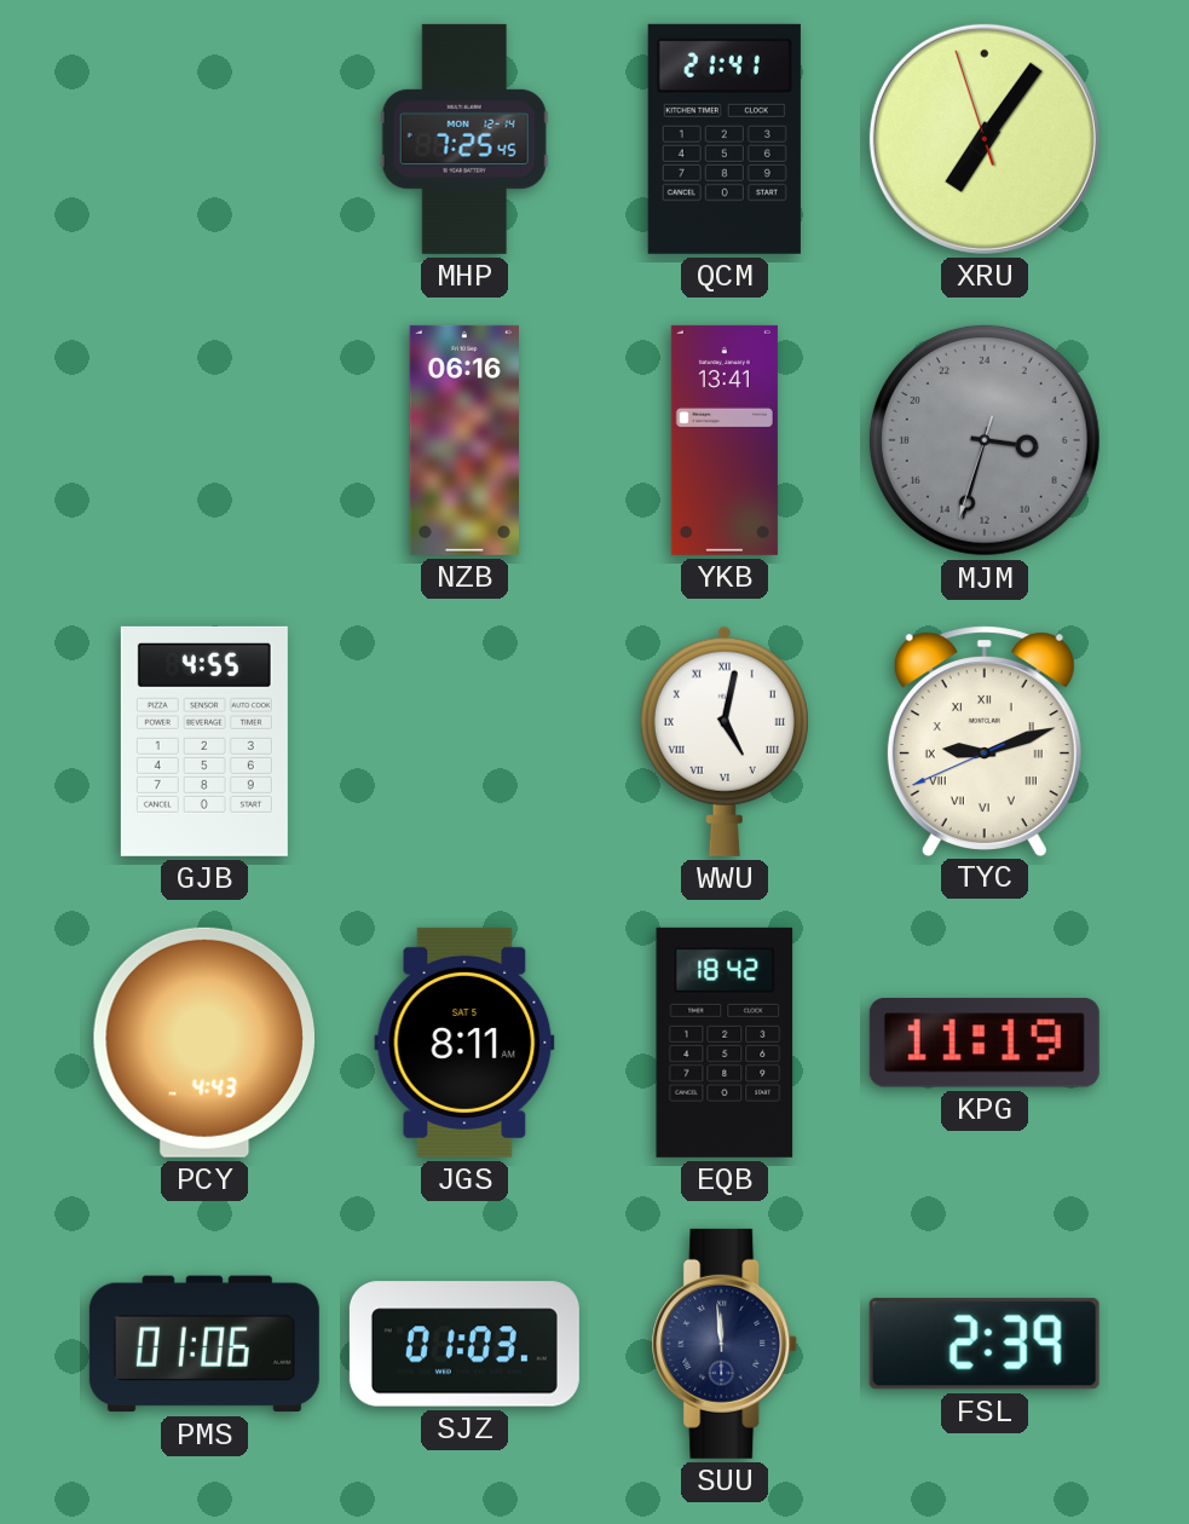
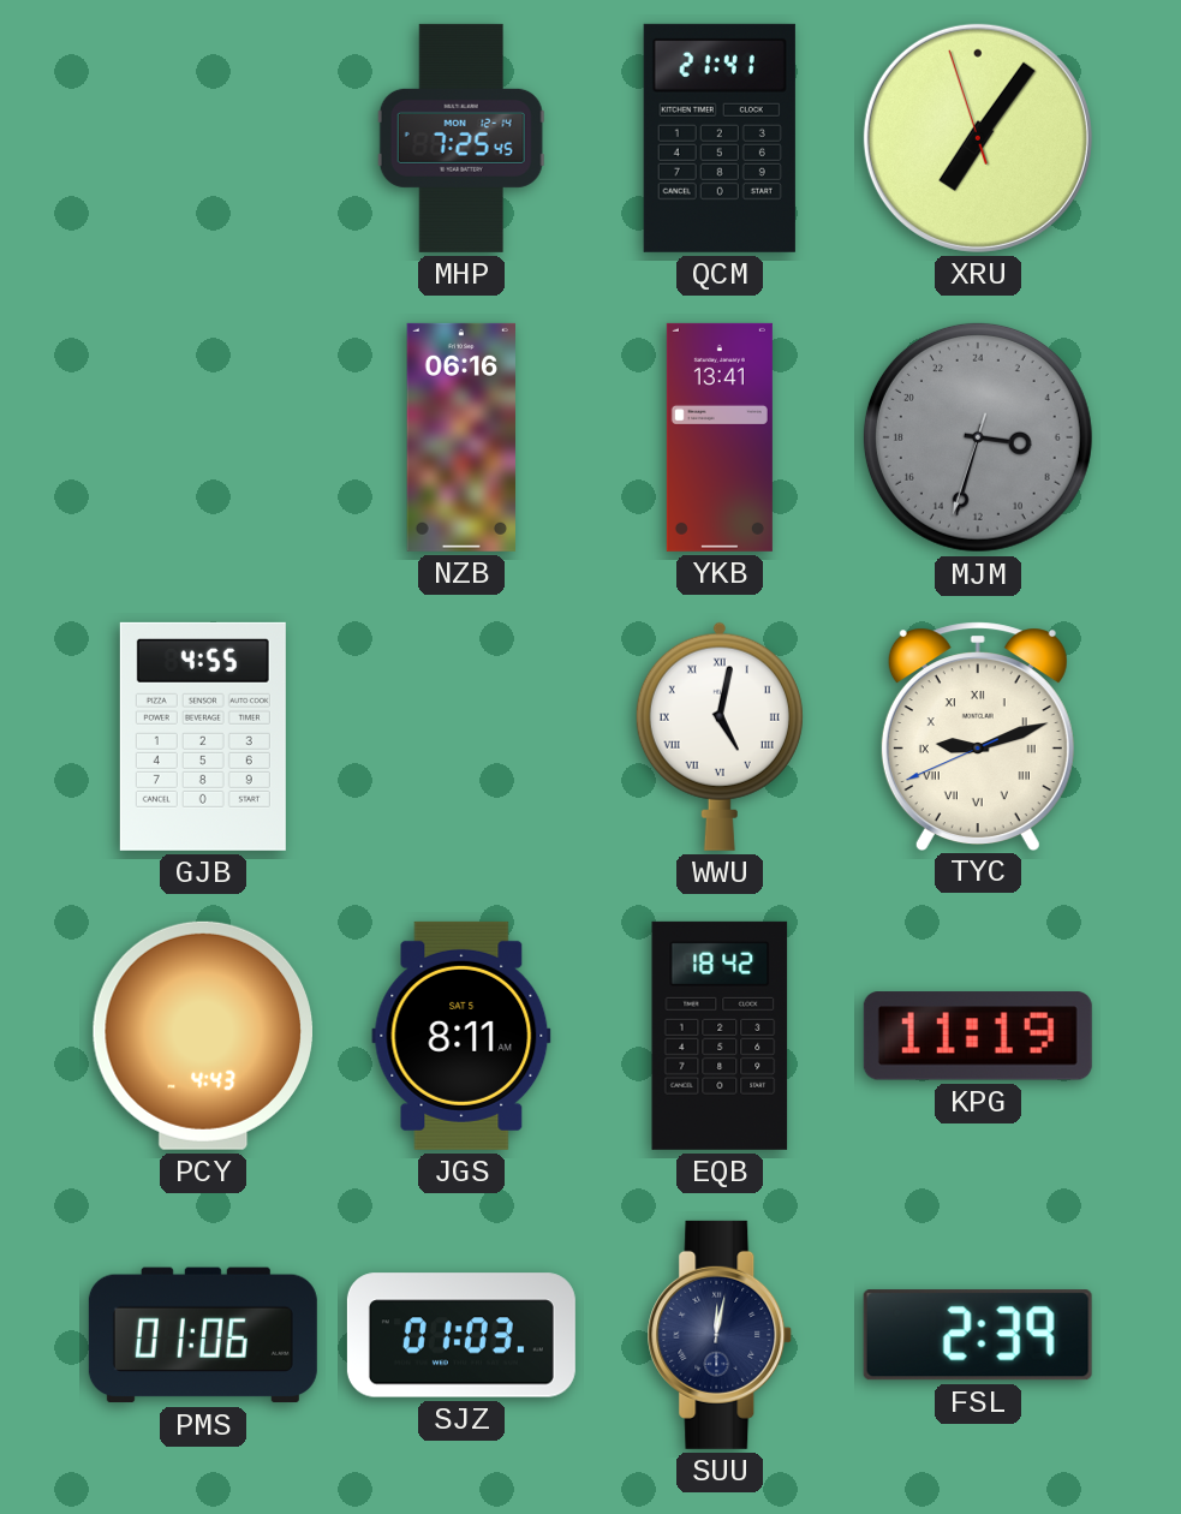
SUU: 11:59 -> 12:02 (720, 1335)
